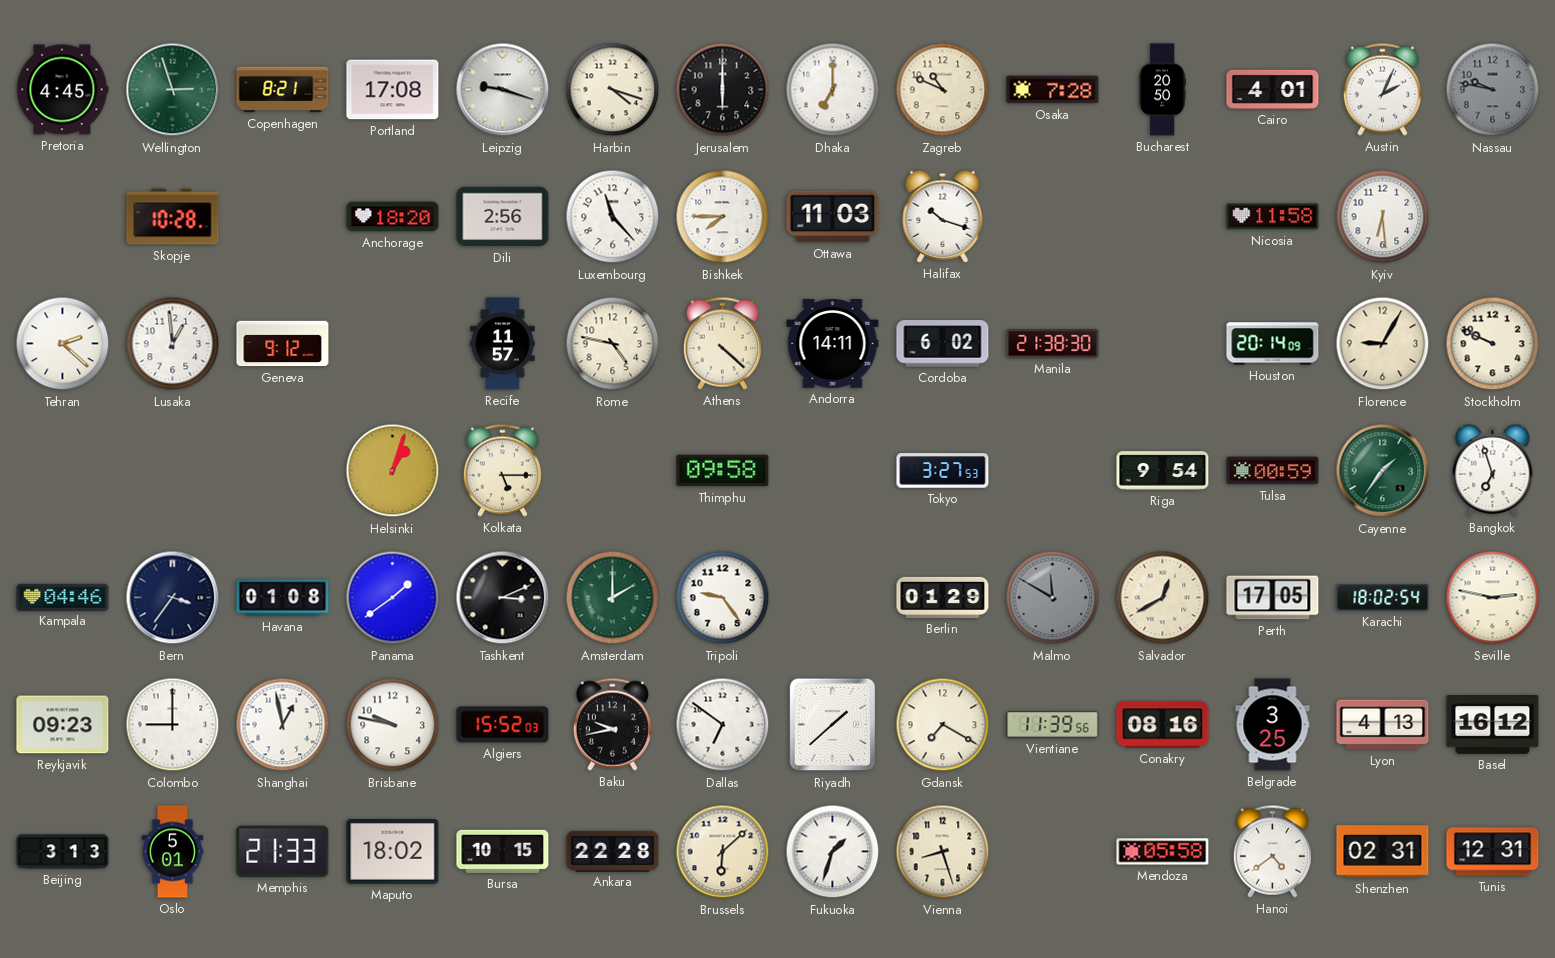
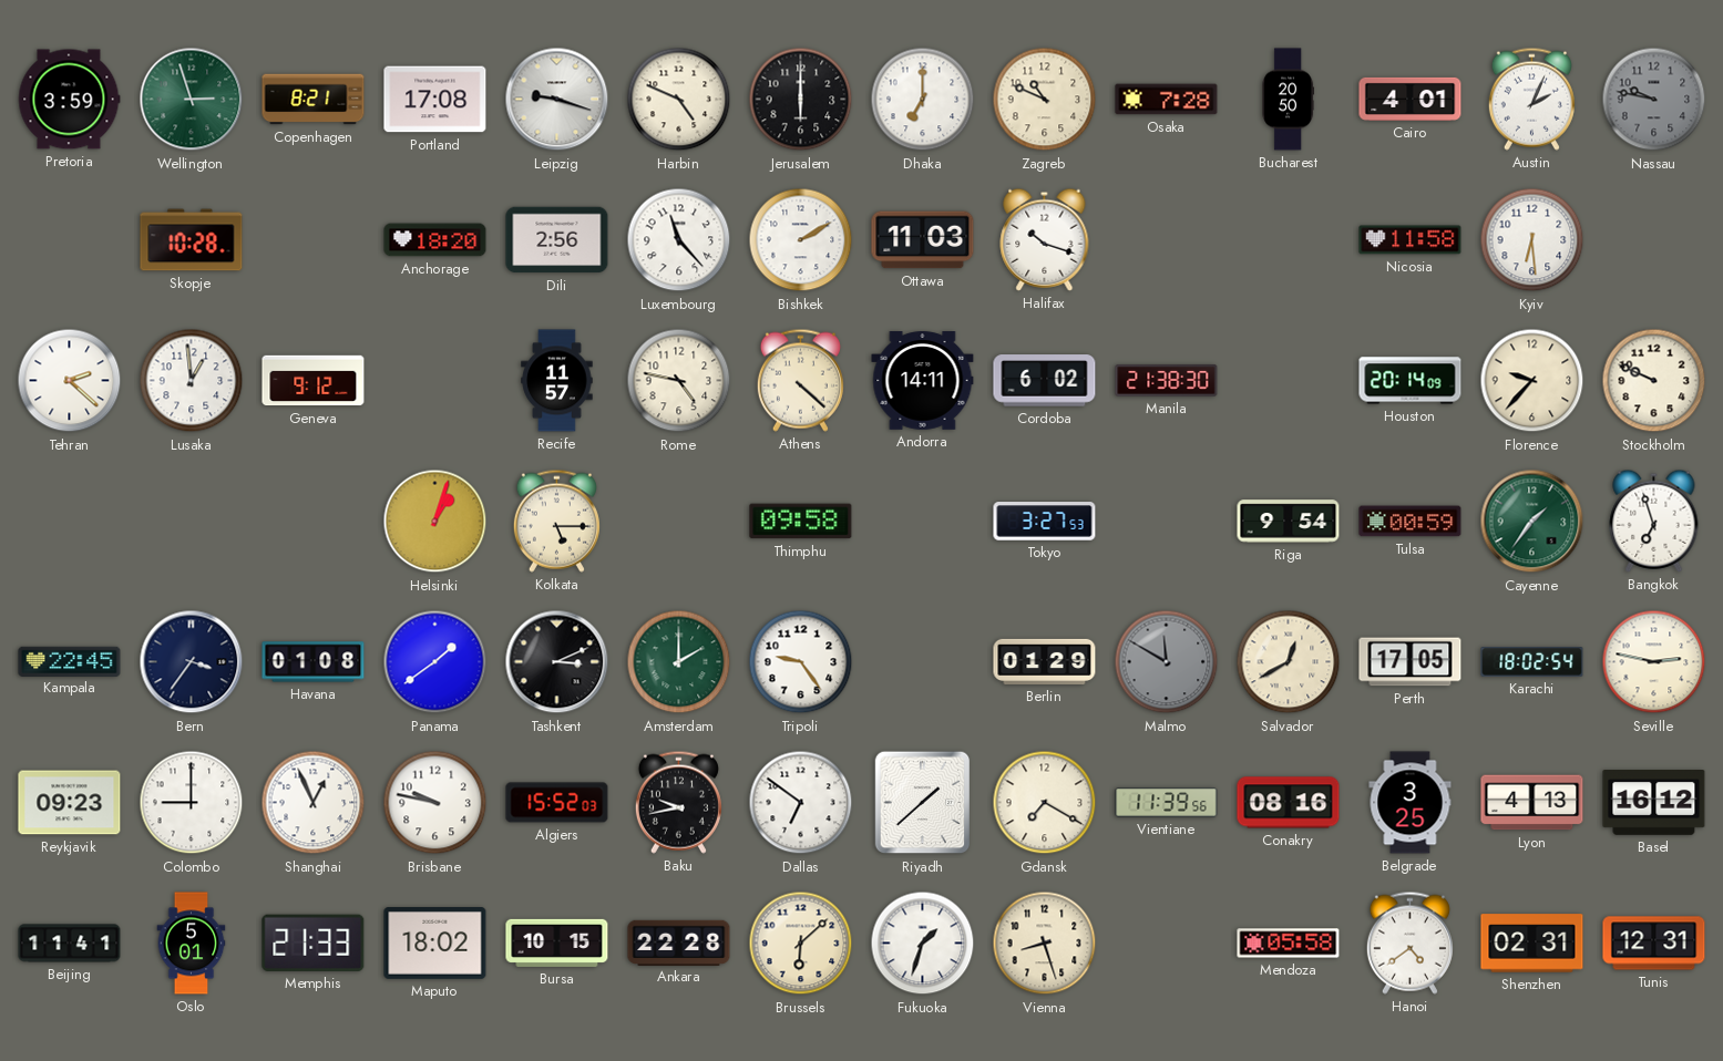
Pretoria: 4:45 -> 3:59 (69, 100)
Harbin: 4:18 -> 4:49 (679, 100)
Bishkek: 7:45 -> 2:10 (801, 240)
Florence: 9:05 -> 9:37 (1532, 381)
Kampala: 04:46 -> 22:45 (70, 661)
Shanghai: 12:58 -> 12:56 (314, 803)
Beijing: 3:13 -> 11:41 (70, 944)
